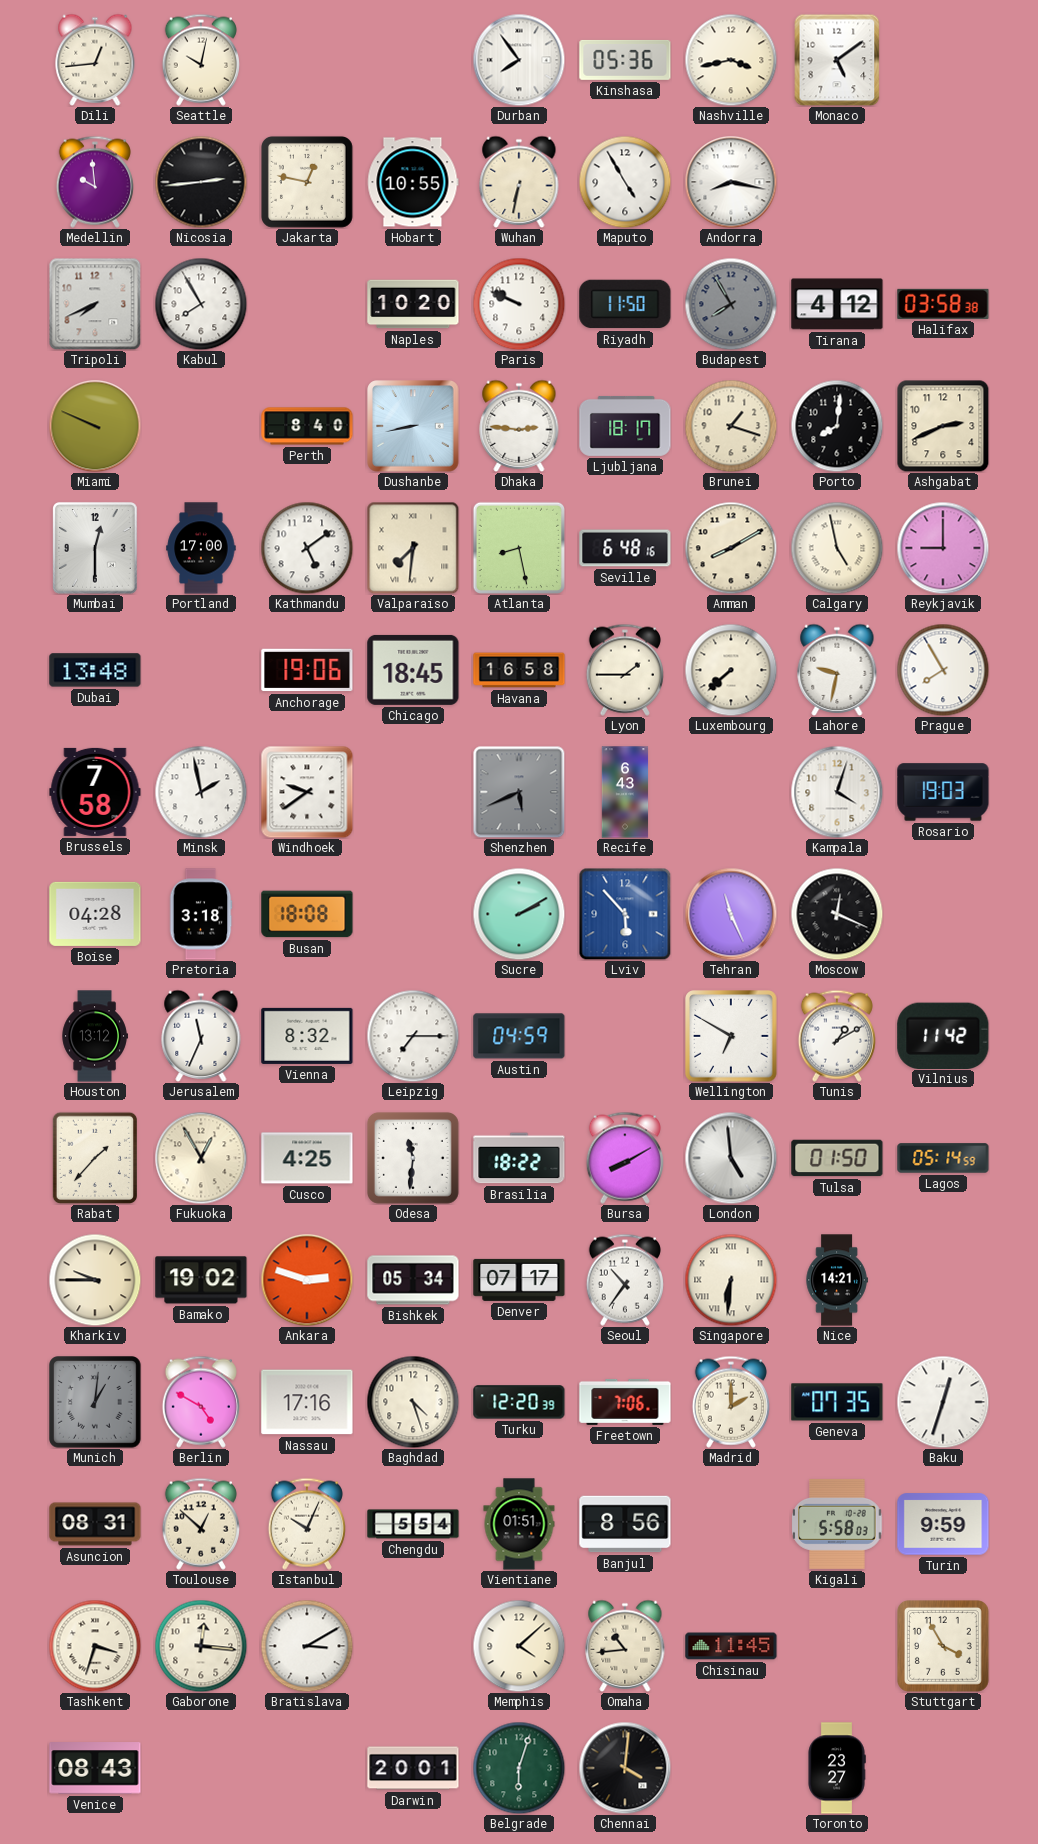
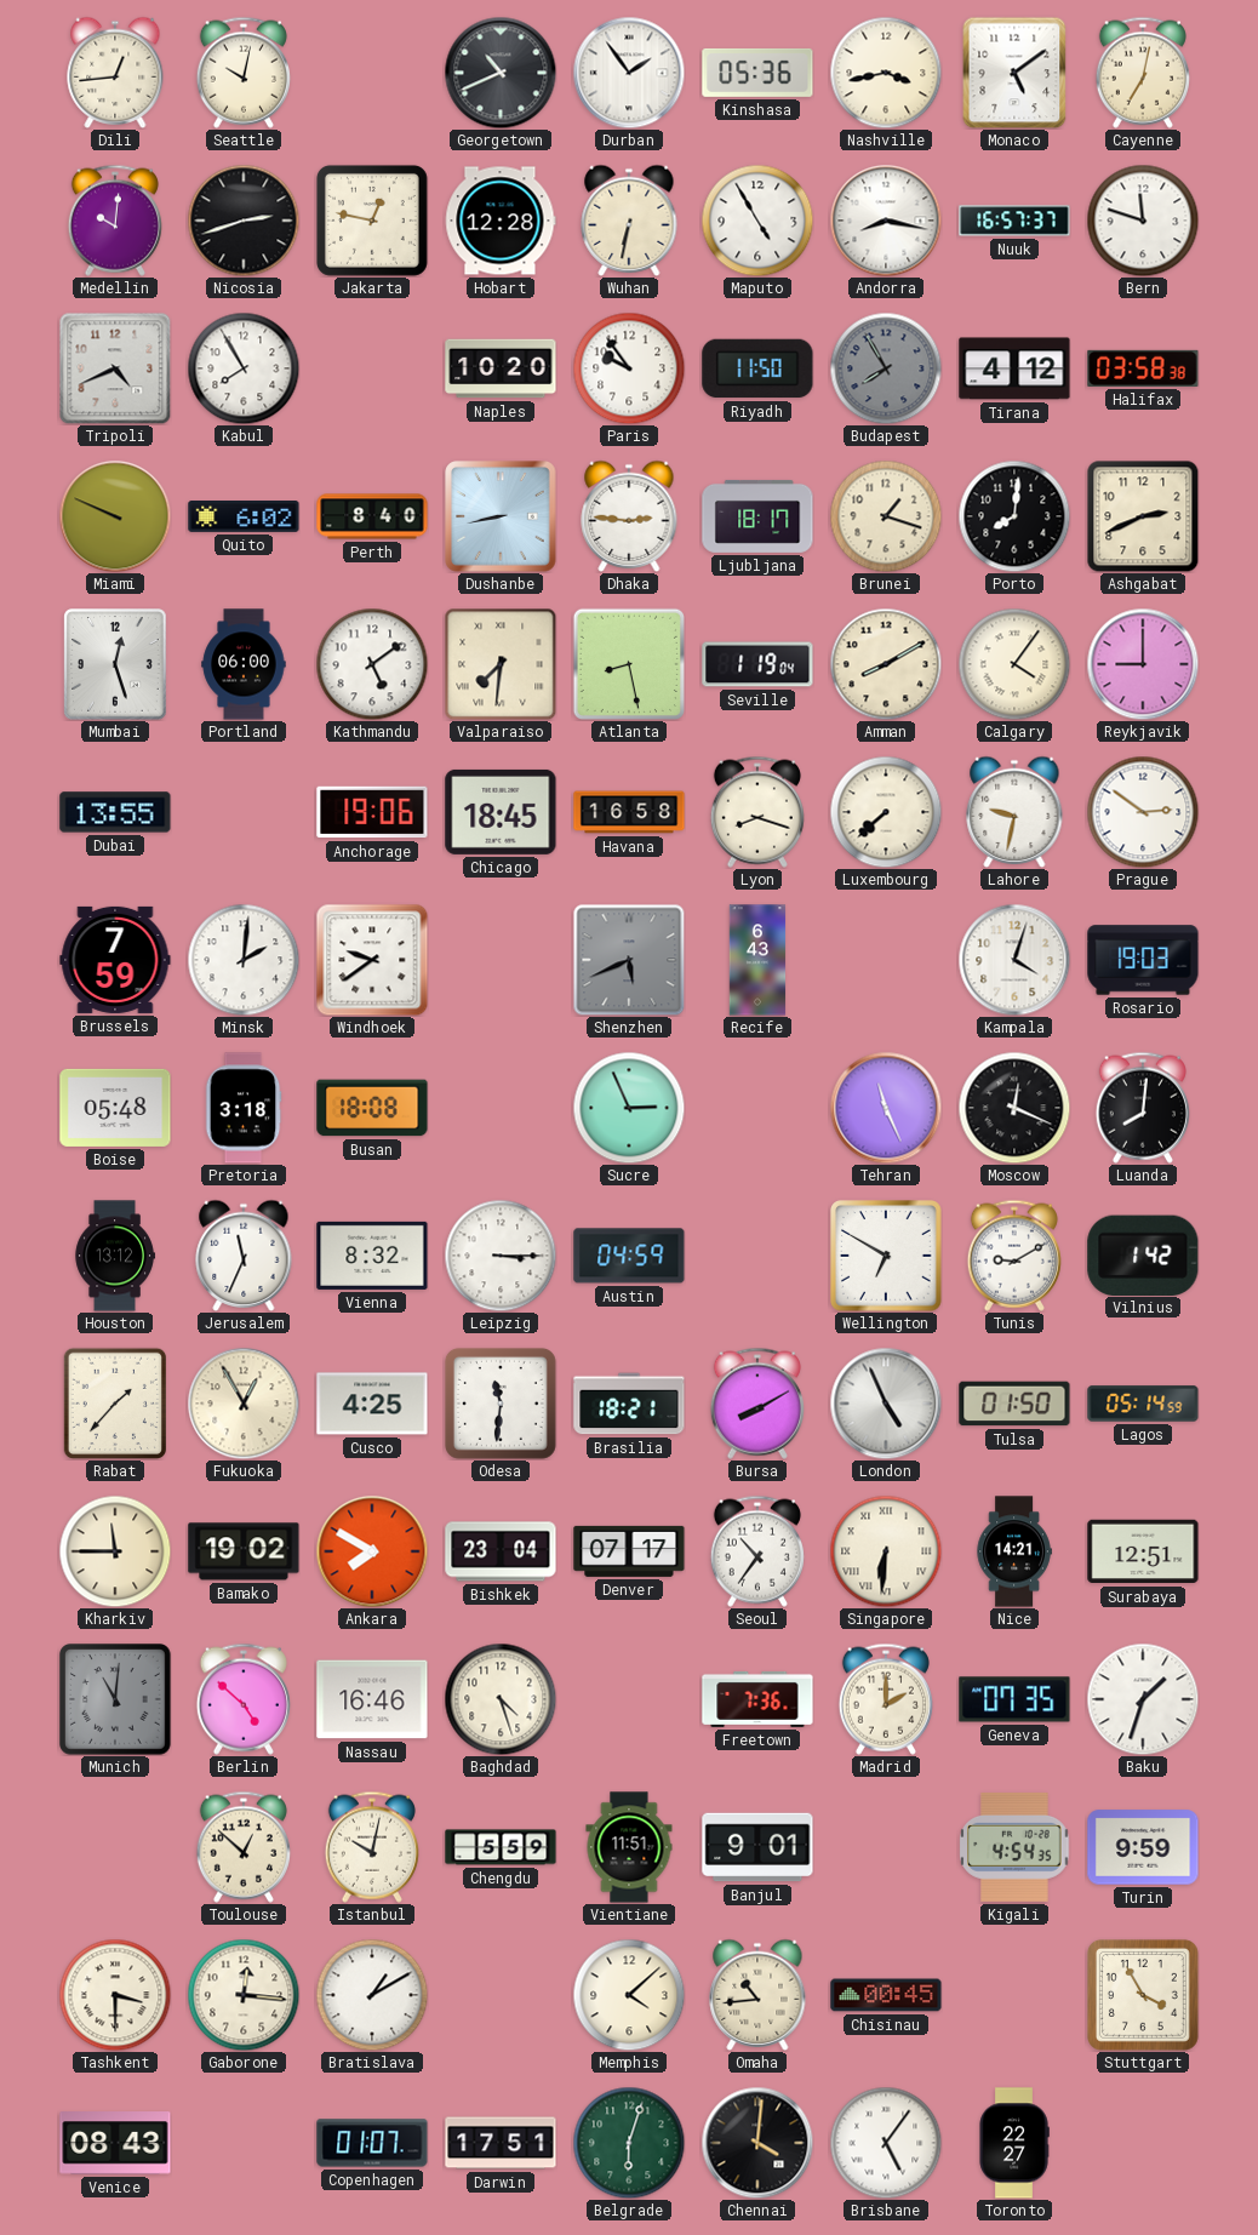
Georgetown: none -> 10:41 (501, 73)
Durban: 7:54 -> 1:54 (629, 73)
Cayenne: none -> 7:02 (1143, 73)
Medellin: 9:59 -> 10:01 (115, 221)
Nicosia: 2:44 -> 2:42 (244, 221)
Hobart: 10:55 -> 12:28 (501, 221)
Nuuk: none -> 16:57 (1014, 221)
Bern: none -> 11:48 (1143, 221)
Tripoli: 7:41 -> 4:41 (115, 368)
Paris: 9:49 -> 9:54 (629, 368)
Quito: none -> 6:02 (244, 518)
Mumbai: 12:30 -> 12:27 (115, 664)
Portland: 17:00 -> 06:00 (244, 664)
Seville: 6:48 -> 1:19 (757, 664)
Calgary: 4:58 -> 4:06 (1014, 664)
Dubai: 13:48 -> 13:55 (115, 812)
Lyon: 1:45 -> 8:18 (757, 812)
Prague: 7:55 -> 2:51 (1143, 812)
Brussels: 7:58 -> 7:59 (115, 960)
Minsk: 1:58 -> 2:01 (244, 960)
Boise: 04:28 -> 05:48 (115, 1108)
Sucre: 2:10 -> 2:56 (629, 1108)
Lviv: 5:53 -> none (625, 914)
Luanda: none -> 8:01 (1143, 1108)
Leipzig: 7:15 -> 3:15 (501, 1256)
Tunis: 1:10 -> 9:10 (1014, 1256)
Vilnius: 11:42 -> 1:42 (1143, 1254)
Brasilia: 18:22 -> 18:21 (629, 1404)
London: 4:59 -> 4:56 (886, 1404)
Kharkiv: 9:45 -> 11:45 (115, 1551)
Ankara: 2:48 -> 7:50 (372, 1551)
Bishkek: 05:34 -> 23:04 (501, 1551)
Surabaya: none -> 12:51 (1143, 1551)
Munich: 1:01 -> 11:01 (116, 1700)
Berlin: 4:50 -> 4:52 (244, 1699)
Nassau: 17:16 -> 16:46 (372, 1699)
Turku: 12:20 -> none (519, 1402)
Freetown: 7:06 -> 7:36 (757, 1699)
Baku: 12:33 -> 1:33 (1143, 1699)
Asuncion: 08:31 -> none (95, 1524)
Istanbul: 10:04 -> 10:02 (372, 1847)
Chengdu: 5:54 -> 5:59 (501, 1847)
Vientiane: 01:51 -> 11:51 (629, 1847)
Banjul: 8:56 -> 9:01 (757, 1847)
Kigali: 5:58 -> 4:54 (1014, 1847)
Tashkent: 3:33 -> 3:30 (115, 1995)
Bratislava: 3:10 -> 1:10 (372, 1995)
Chisinau: 11:45 -> 00:45 (886, 1995)
Copenhagen: none -> 01:07 (372, 2143)
Darwin: 20:01 -> 17:51 (501, 2143)
Brisbane: none -> 5:06 (886, 2143)
Toronto: 23:27 -> 22:27 (1014, 2143)
